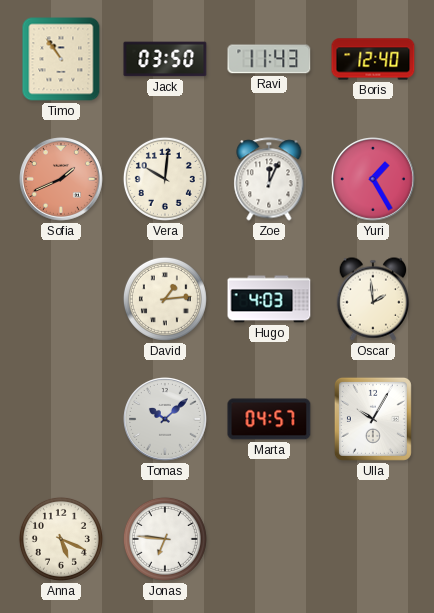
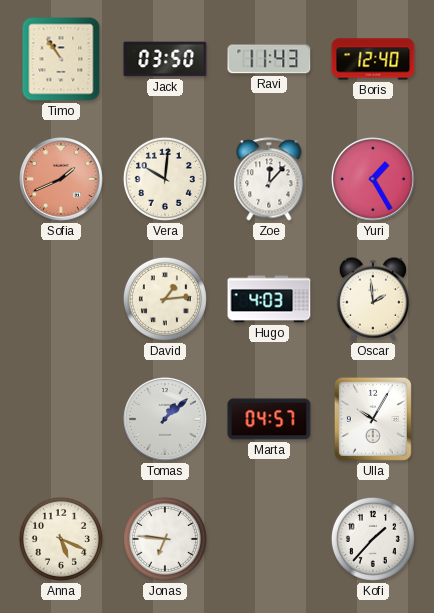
Zoe: 12:04 -> 12:07 (269, 179)
Tomas: 10:08 -> 1:08 (166, 420)
Kofi: none -> 1:37 (373, 539)
